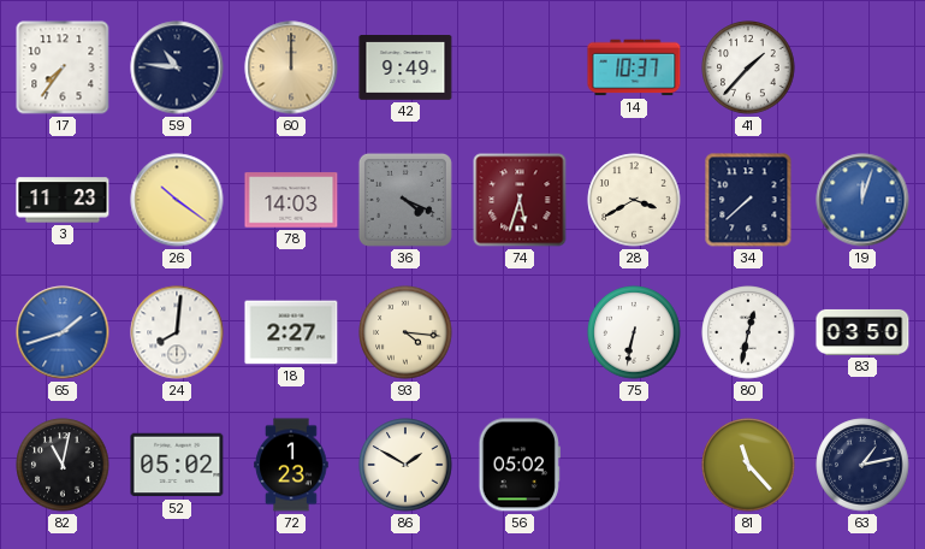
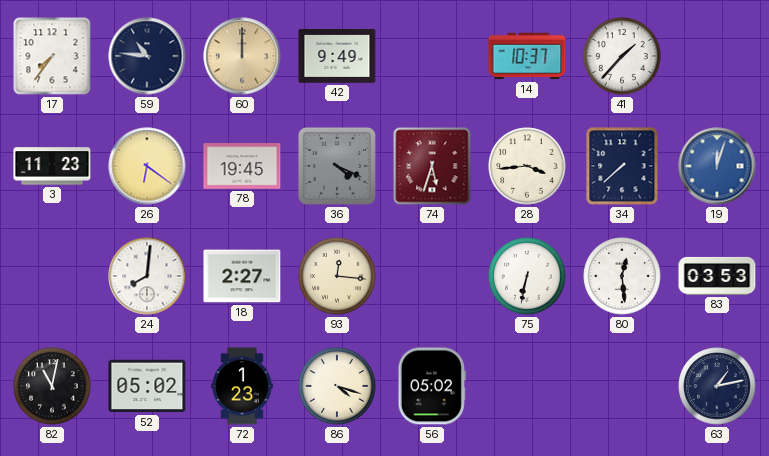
26: 10:21 -> 6:21 (147, 166)
78: 14:03 -> 19:45 (242, 166)
28: 3:40 -> 3:44 (527, 166)
65: 1:42 -> none (63, 332)
93: 4:16 -> 12:16 (337, 276)
80: 12:32 -> 12:29 (622, 276)
83: 03:50 -> 03:53 (717, 276)
86: 1:50 -> 4:18 (337, 386)
81: 11:23 -> none (748, 465)
